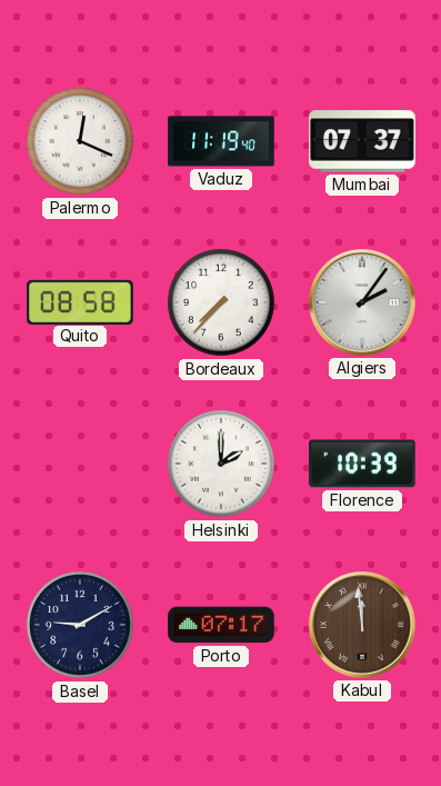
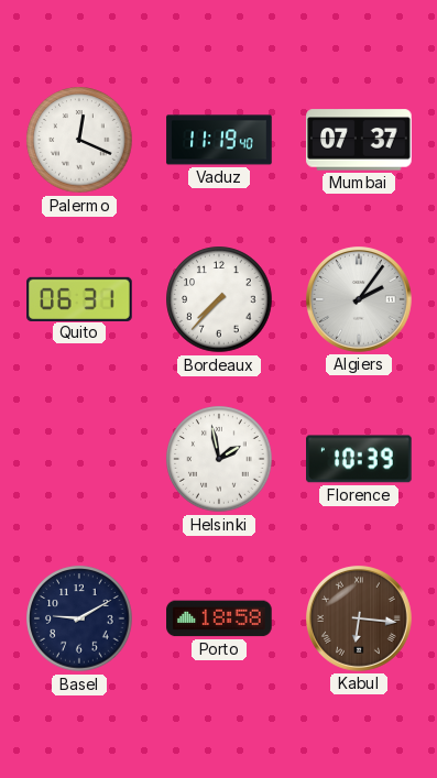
Quito: 08:58 -> 06:31 (79, 298)
Helsinki: 2:00 -> 1:58 (219, 459)
Porto: 07:17 -> 18:58 (219, 618)
Kabul: 11:59 -> 6:16 (360, 620)
